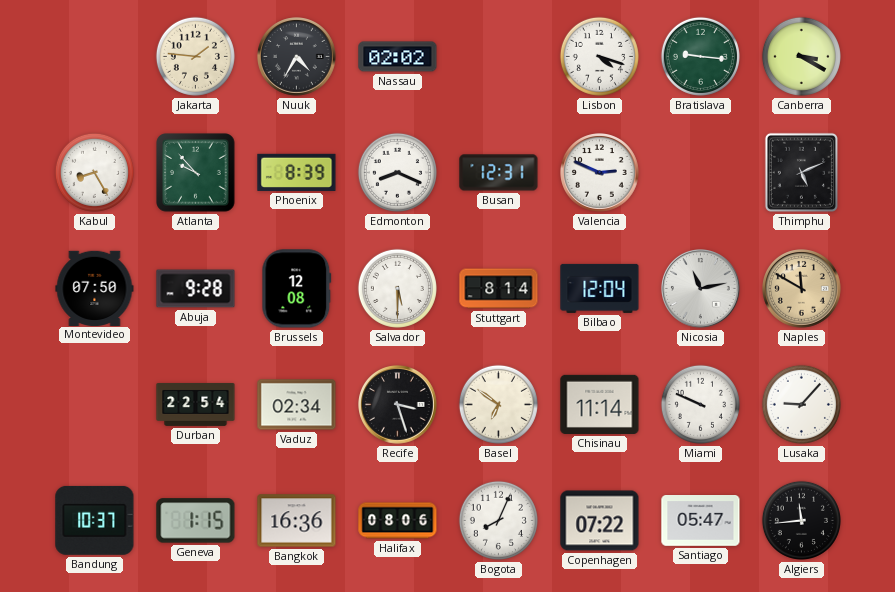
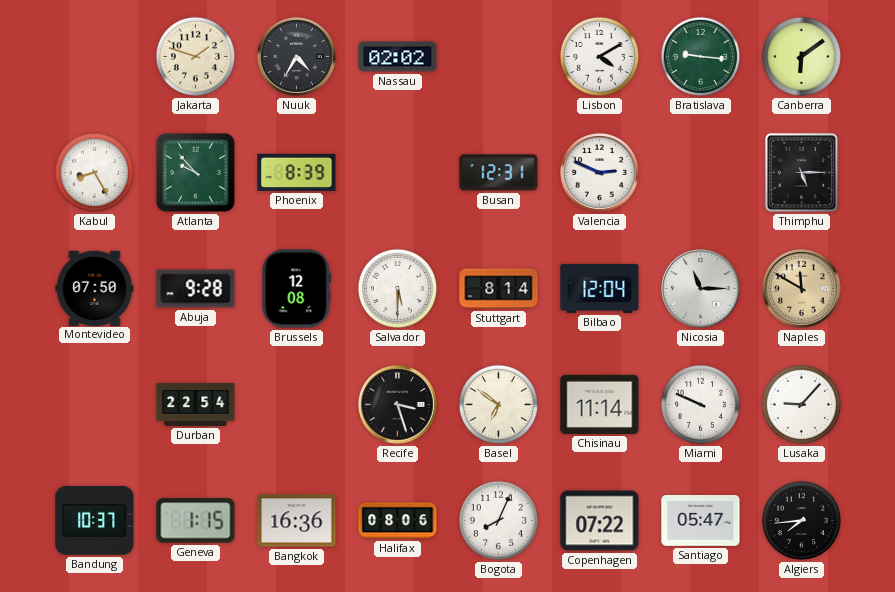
Jakarta: 1:46 -> 1:48 (195, 56)
Lisbon: 4:18 -> 4:10 (599, 56)
Canberra: 3:20 -> 6:09 (801, 56)
Edmonton: 8:19 -> none (397, 172)
Thimphu: 5:11 -> 5:15 (801, 172)
Nicosia: 11:13 -> 11:15 (701, 289)
Vaduz: 02:34 -> none (297, 405)
Algiers: 11:44 -> 7:44 (801, 520)
